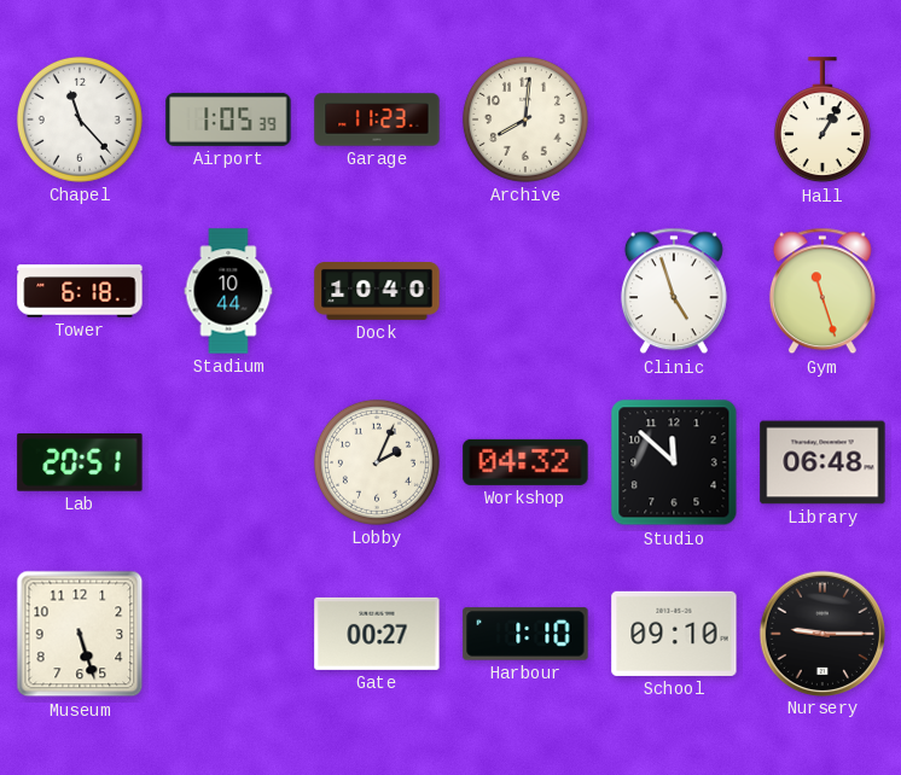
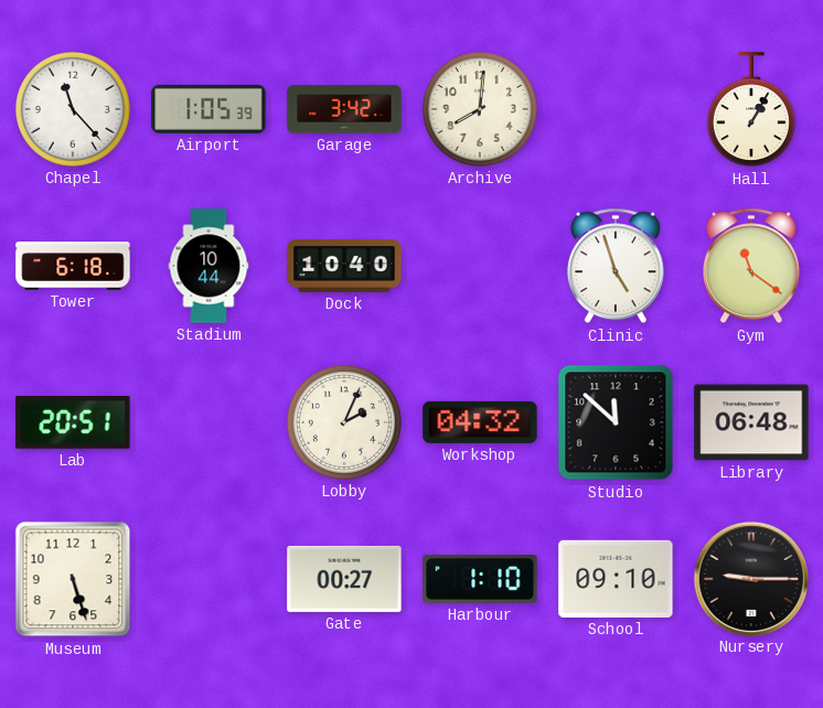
Garage: 11:23 -> 3:42 (344, 109)
Gym: 11:27 -> 11:21 (751, 266)
